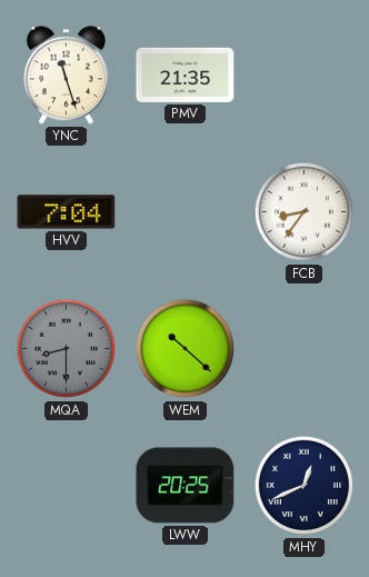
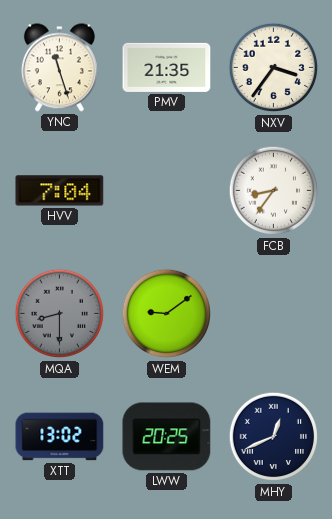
NXV: none -> 3:36 (274, 68)
WEM: 10:22 -> 9:09 (167, 314)
XTT: none -> 13:02 (60, 437)
